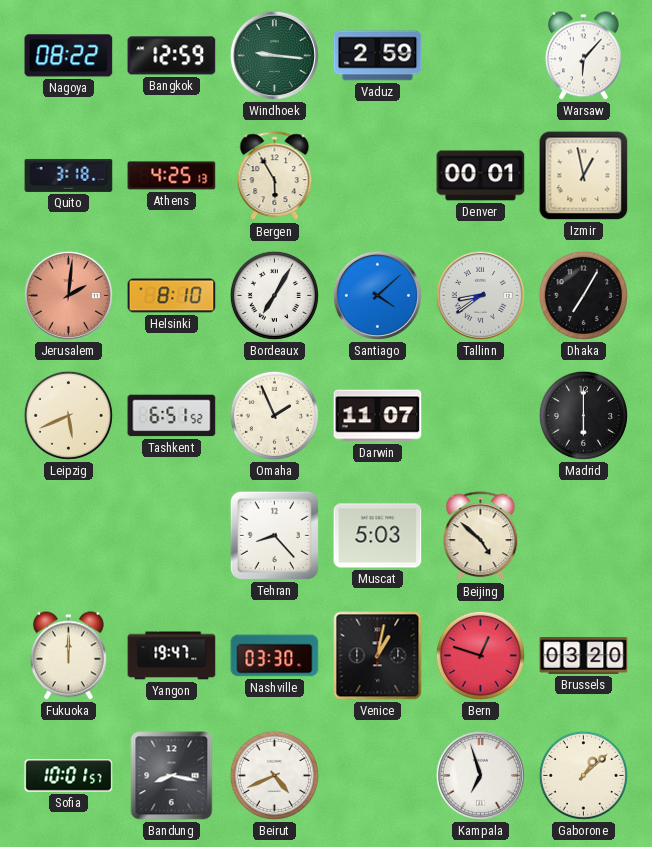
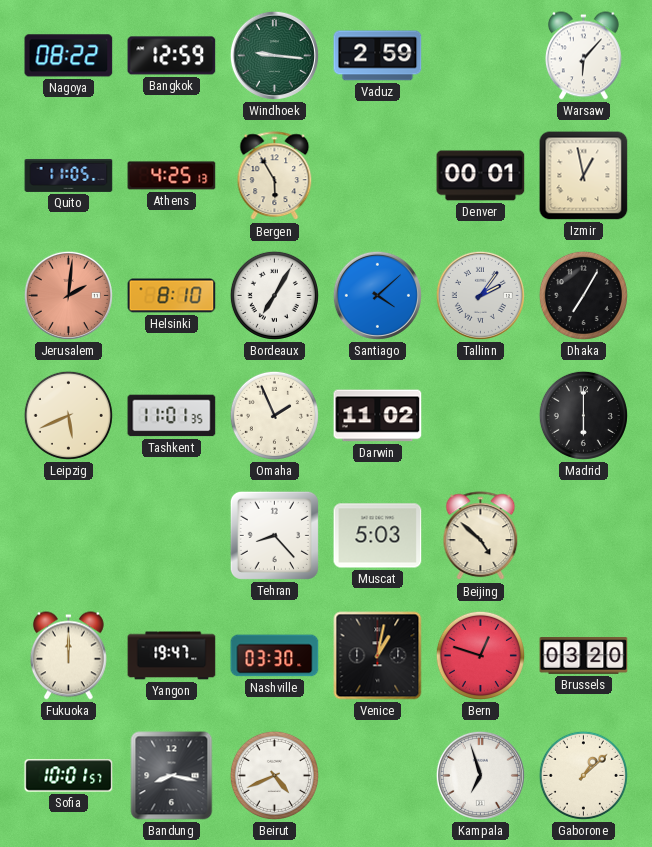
Quito: 3:18 -> 11:05 (69, 175)
Tallinn: 8:39 -> 2:06 (480, 295)
Tashkent: 6:51 -> 11:01 (172, 416)
Darwin: 11:07 -> 11:02 (378, 416)
